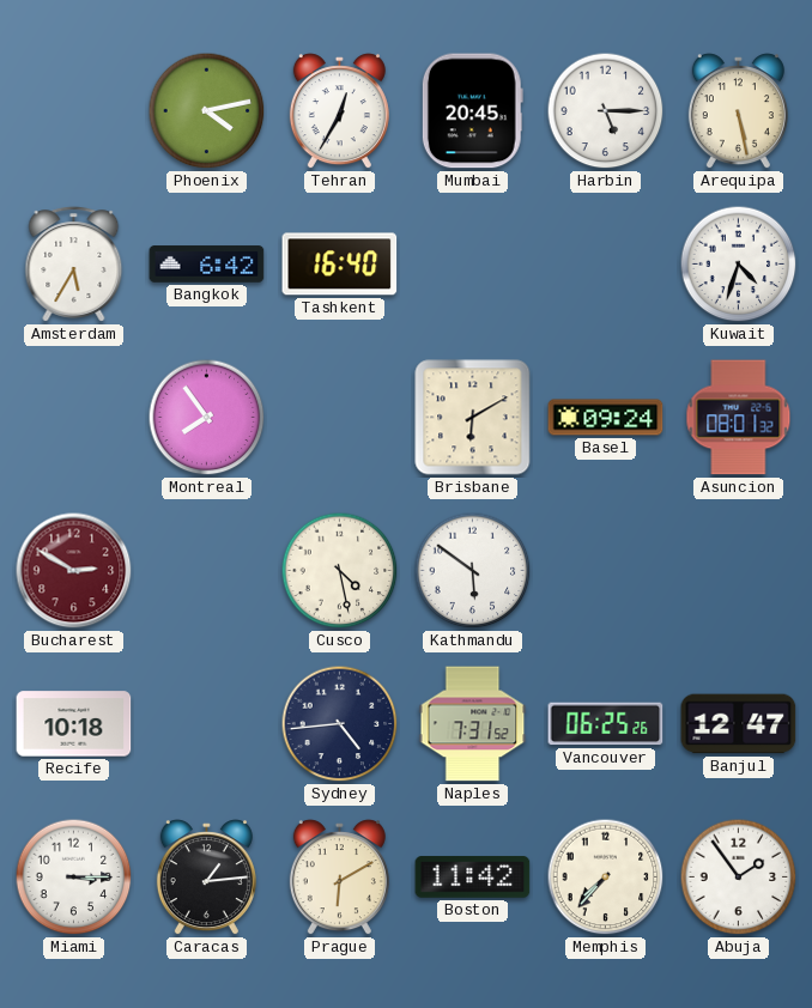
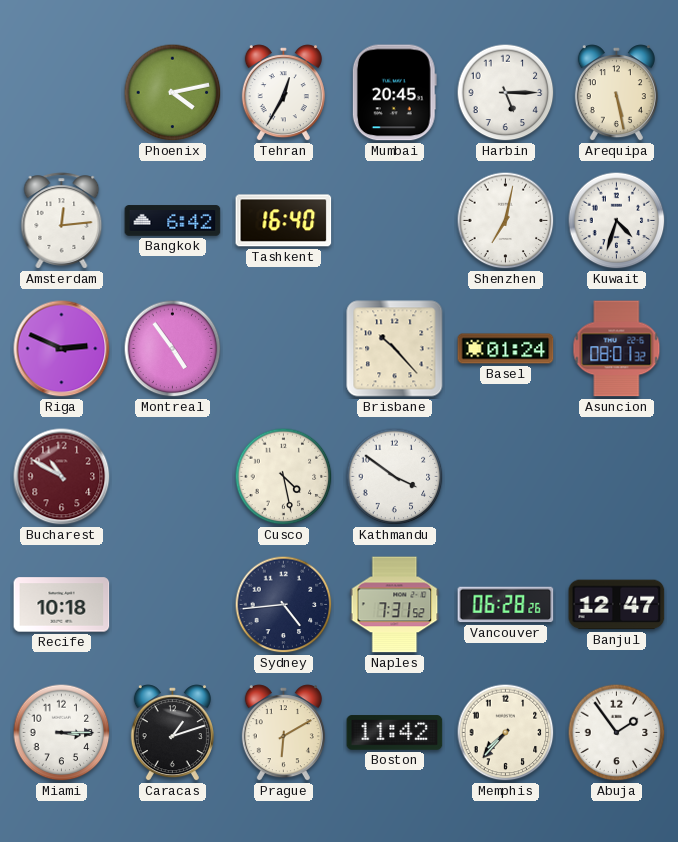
Amsterdam: 5:35 -> 12:14 (62, 221)
Shenzhen: none -> 7:02 (506, 221)
Riga: none -> 2:49 (62, 349)
Montreal: 7:54 -> 4:54 (173, 349)
Brisbane: 6:10 -> 10:23 (395, 349)
Basel: 09:24 -> 01:24 (506, 349)
Bucharest: 2:50 -> 10:50 (62, 477)
Kathmandu: 5:51 -> 3:51 (395, 477)
Vancouver: 06:25 -> 06:28 (506, 605)
Caracas: 1:14 -> 1:12 (172, 733)
